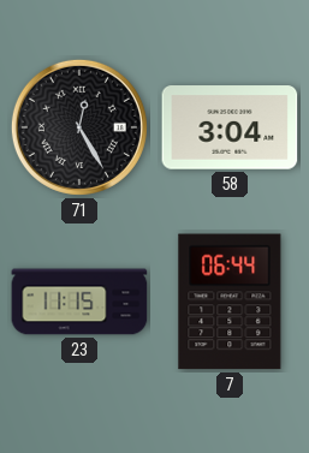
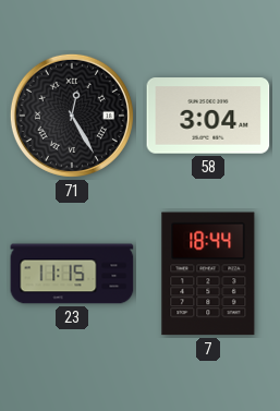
7: 06:44 -> 18:44 (208, 274)
